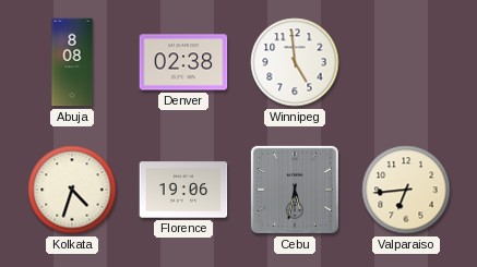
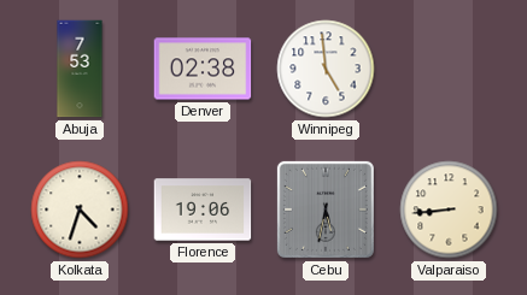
Abuja: 8:08 -> 7:53 (80, 69)
Valparaiso: 6:44 -> 8:44 (449, 210)
